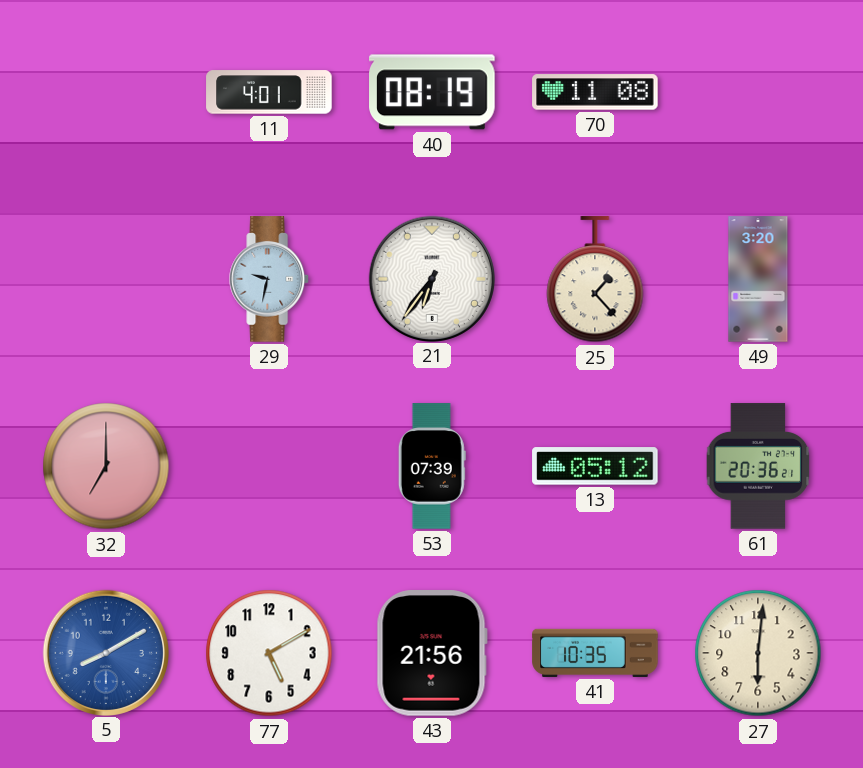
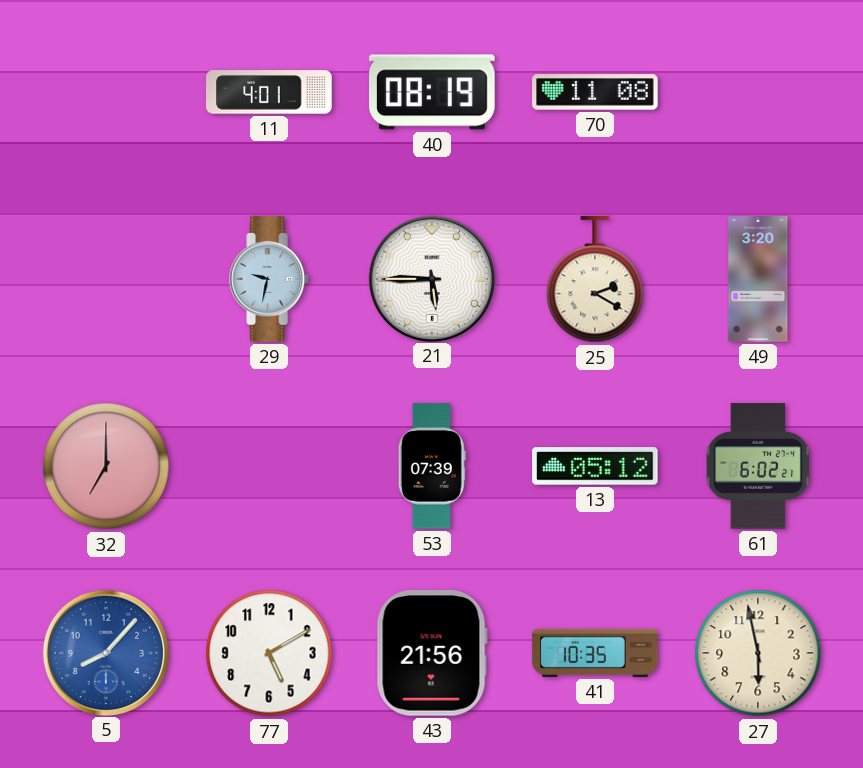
21: 6:36 -> 5:45 (431, 278)
25: 1:23 -> 2:20 (595, 280)
61: 20:36 -> 6:02 (758, 466)
5: 8:10 -> 8:07 (105, 652)
27: 6:01 -> 5:58 (758, 653)
